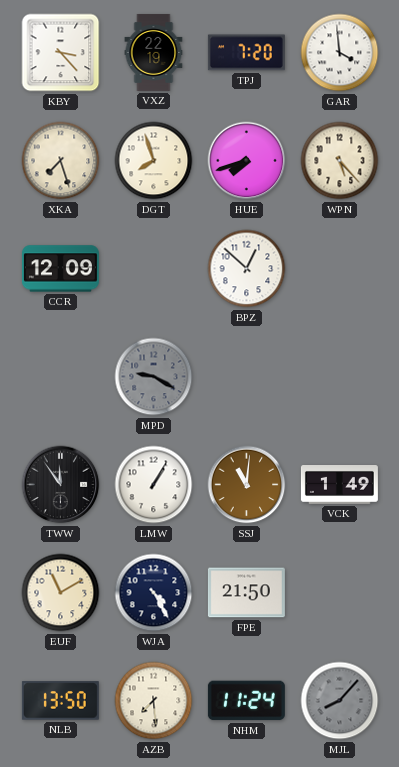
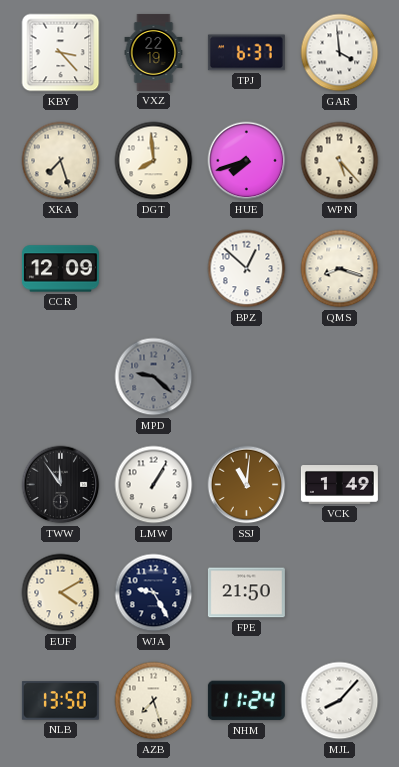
TPJ: 7:20 -> 6:37 (246, 53)
DGT: 7:57 -> 7:59 (154, 161)
QMS: none -> 8:18 (340, 269)
MPD: 9:20 -> 9:22 (154, 377)
EUF: 11:10 -> 4:10 (61, 593)
WJA: 4:25 -> 9:25 (154, 593)
AZB: 7:29 -> 7:27 (154, 701)
MJL dial: grey -> white (340, 701)
